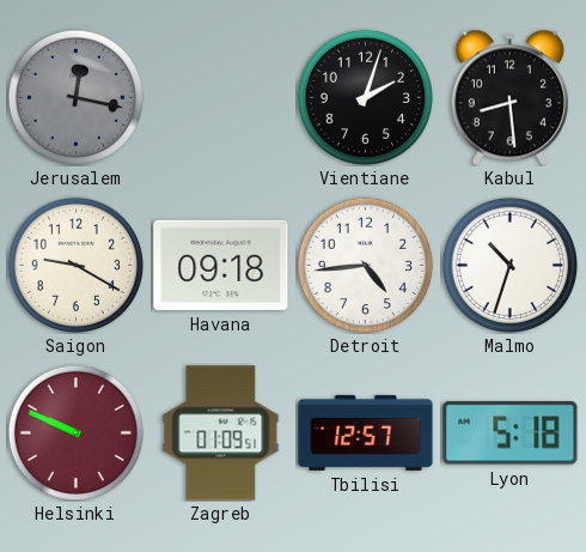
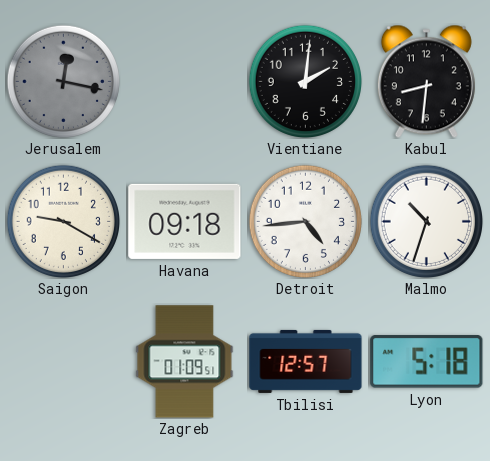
Vientiane: 2:03 -> 2:01 (305, 81)
Kabul: 8:29 -> 8:31 (426, 81)
Helsinki: 9:49 -> none (75, 432)
